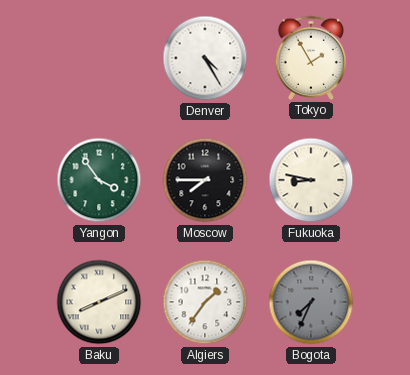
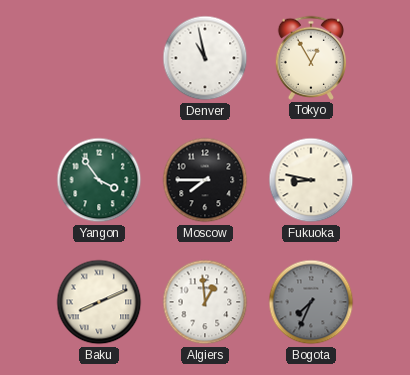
Denver: 4:25 -> 10:58 (205, 58)
Tokyo: 1:55 -> 12:55 (310, 58)
Algiers: 1:36 -> 12:59 (205, 302)
